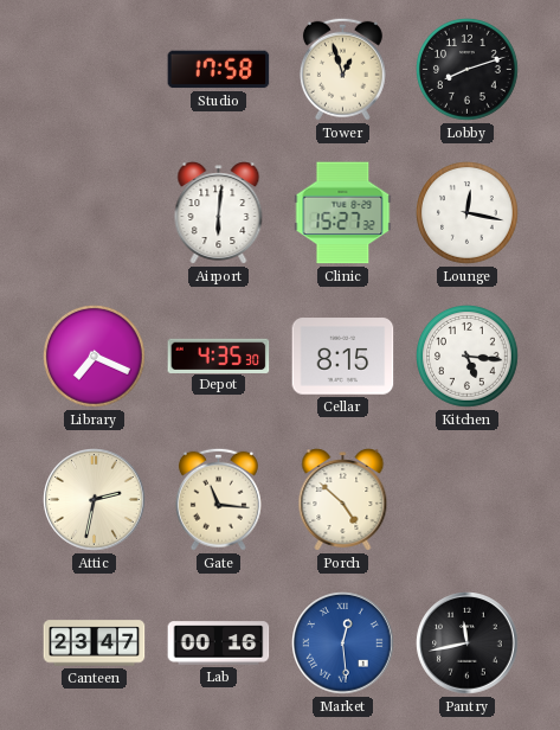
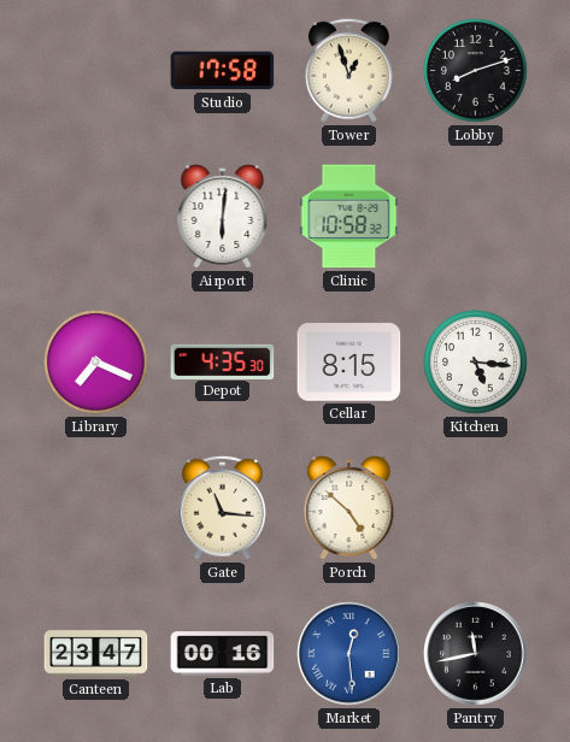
Clinic: 15:27 -> 10:58 (349, 217)
Lounge: 12:17 -> none (468, 213)
Attic: 2:32 -> none (95, 500)
